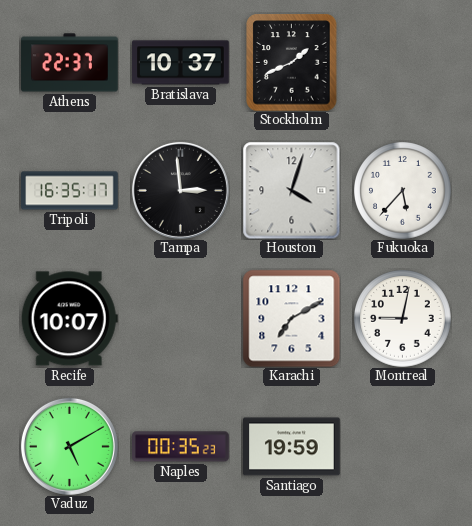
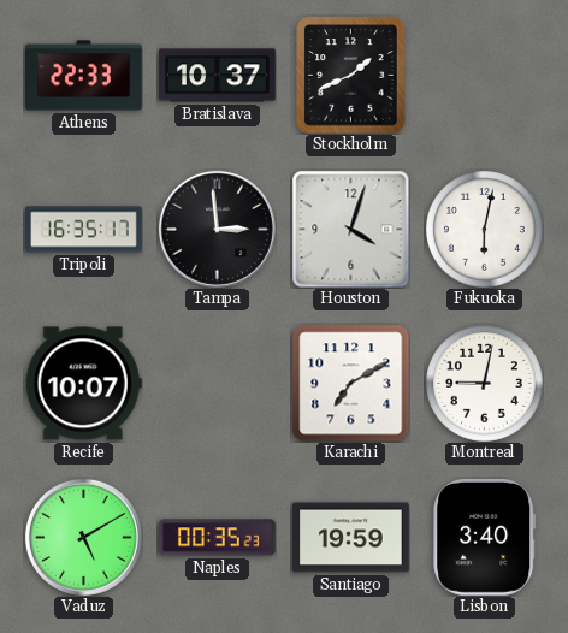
Athens: 22:37 -> 22:33 (84, 76)
Fukuoka: 5:37 -> 6:02 (485, 230)
Lisbon: none -> 3:40 (485, 537)
